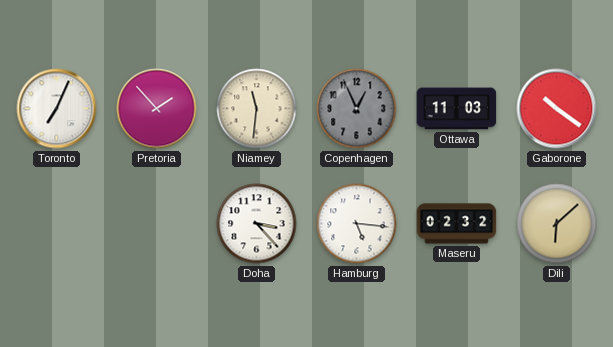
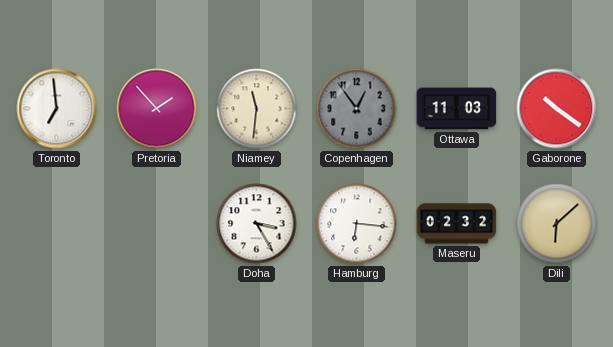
Toronto: 7:04 -> 6:59 (57, 109)
Copenhagen: 12:56 -> 12:54 (357, 109)
Doha: 3:23 -> 3:25 (257, 224)
Hamburg: 5:16 -> 6:16 (357, 224)
